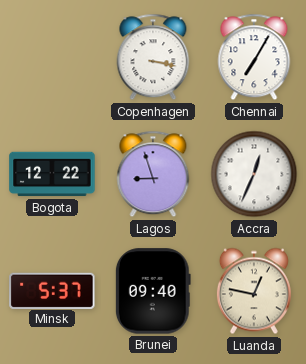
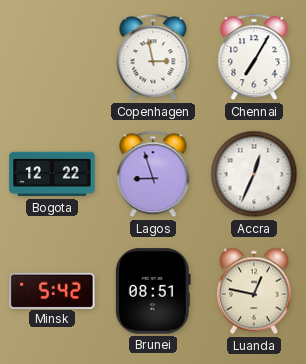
Copenhagen: 3:17 -> 2:58 (153, 57)
Minsk: 5:37 -> 5:42 (52, 290)
Brunei: 09:40 -> 08:51 (153, 291)
